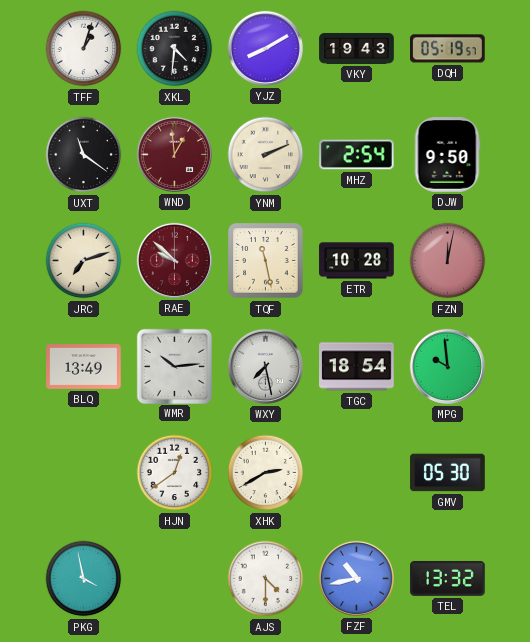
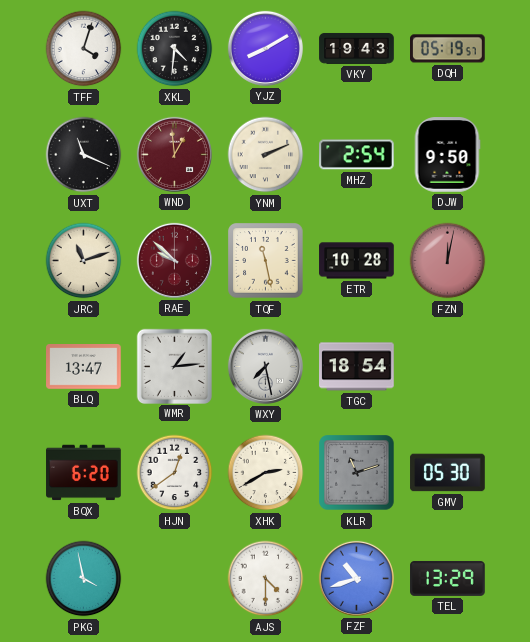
TFF: 1:03 -> 4:03 (84, 49)
UXT: 11:21 -> 11:19 (84, 155)
JRC: 7:12 -> 11:12 (84, 261)
BLQ: 13:49 -> 13:47 (84, 367)
WMR: 10:14 -> 1:14 (174, 366)
MPG: 9:59 -> none (447, 366)
BQX: none -> 6:20 (84, 473)
KLR: none -> 11:12 (357, 473)
FZF: 10:43 -> 10:42 (356, 578)
TEL: 13:32 -> 13:29 (448, 578)
